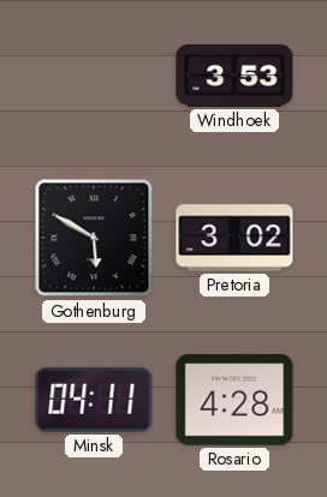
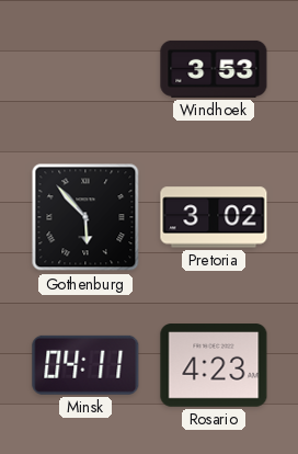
Gothenburg: 5:50 -> 5:53 (85, 217)
Rosario: 4:28 -> 4:23 (214, 365)
